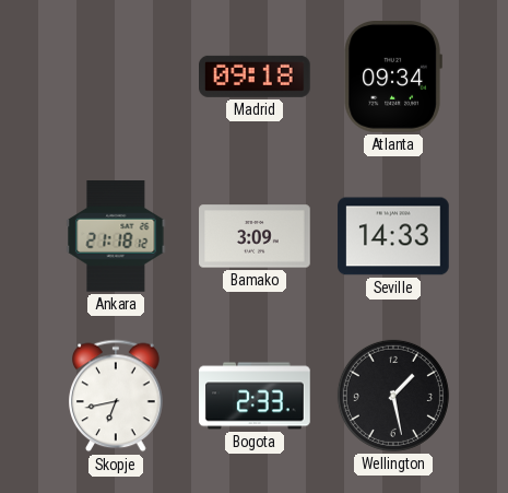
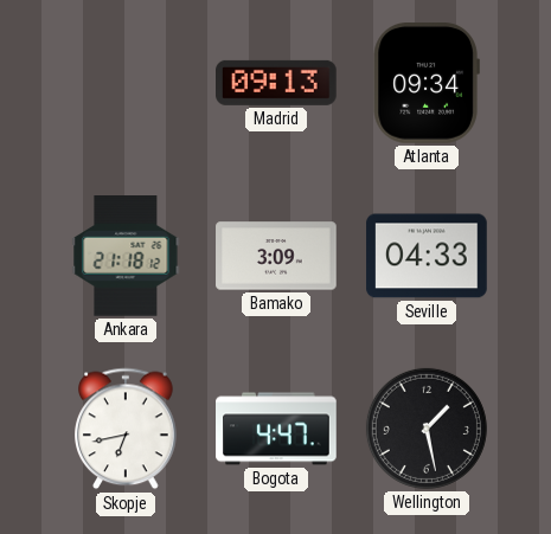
Madrid: 09:18 -> 09:13 (277, 83)
Seville: 14:33 -> 04:33 (427, 256)
Bogota: 2:33 -> 4:47 (276, 429)
